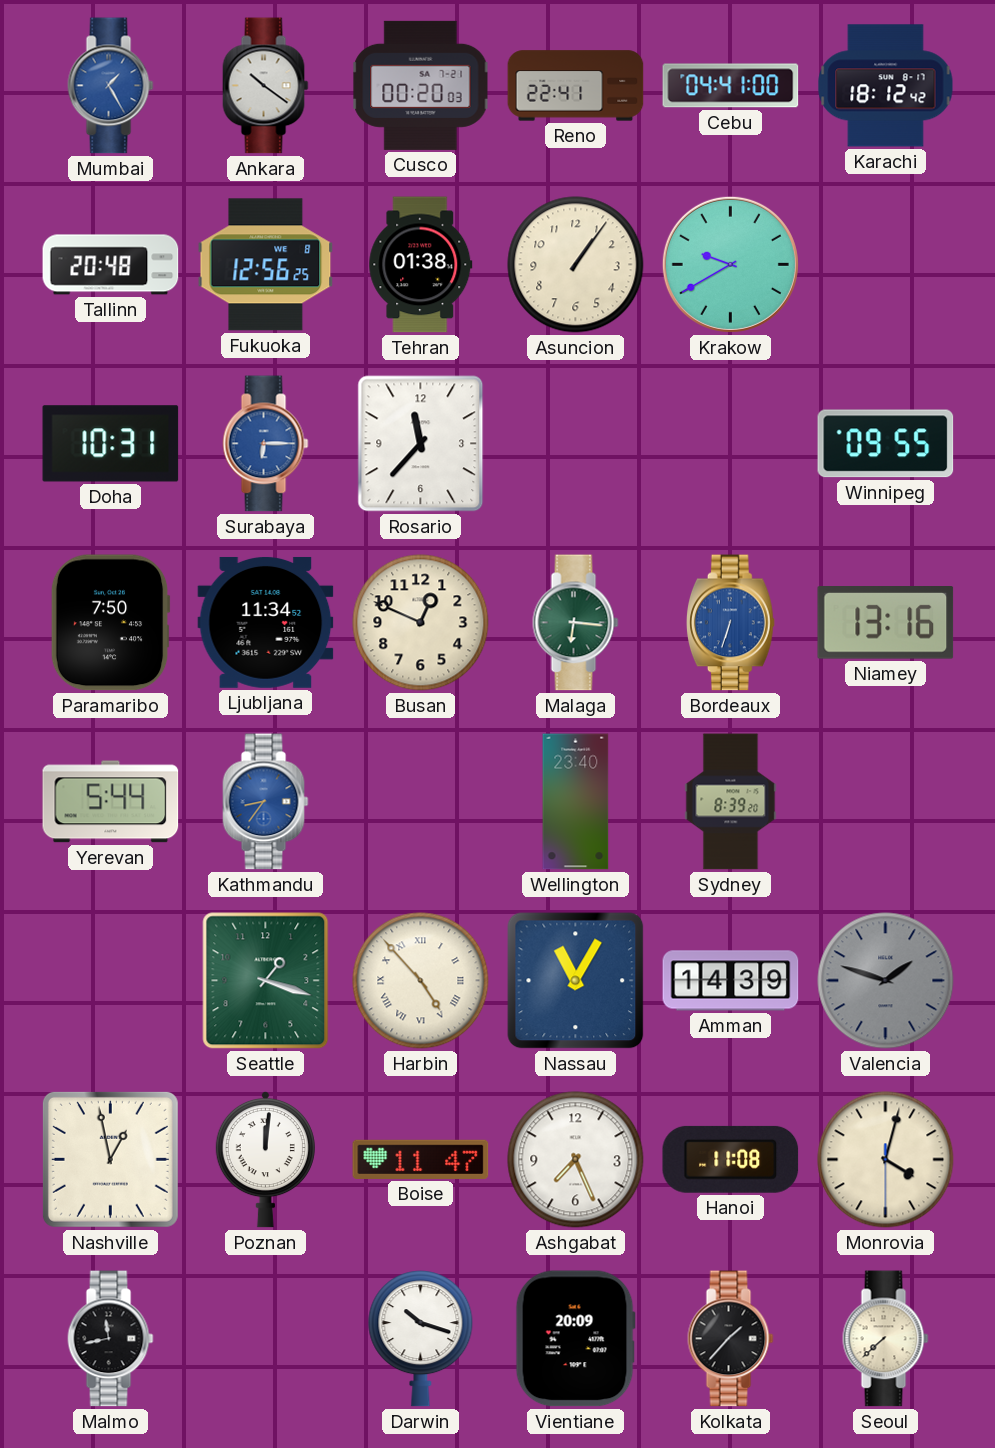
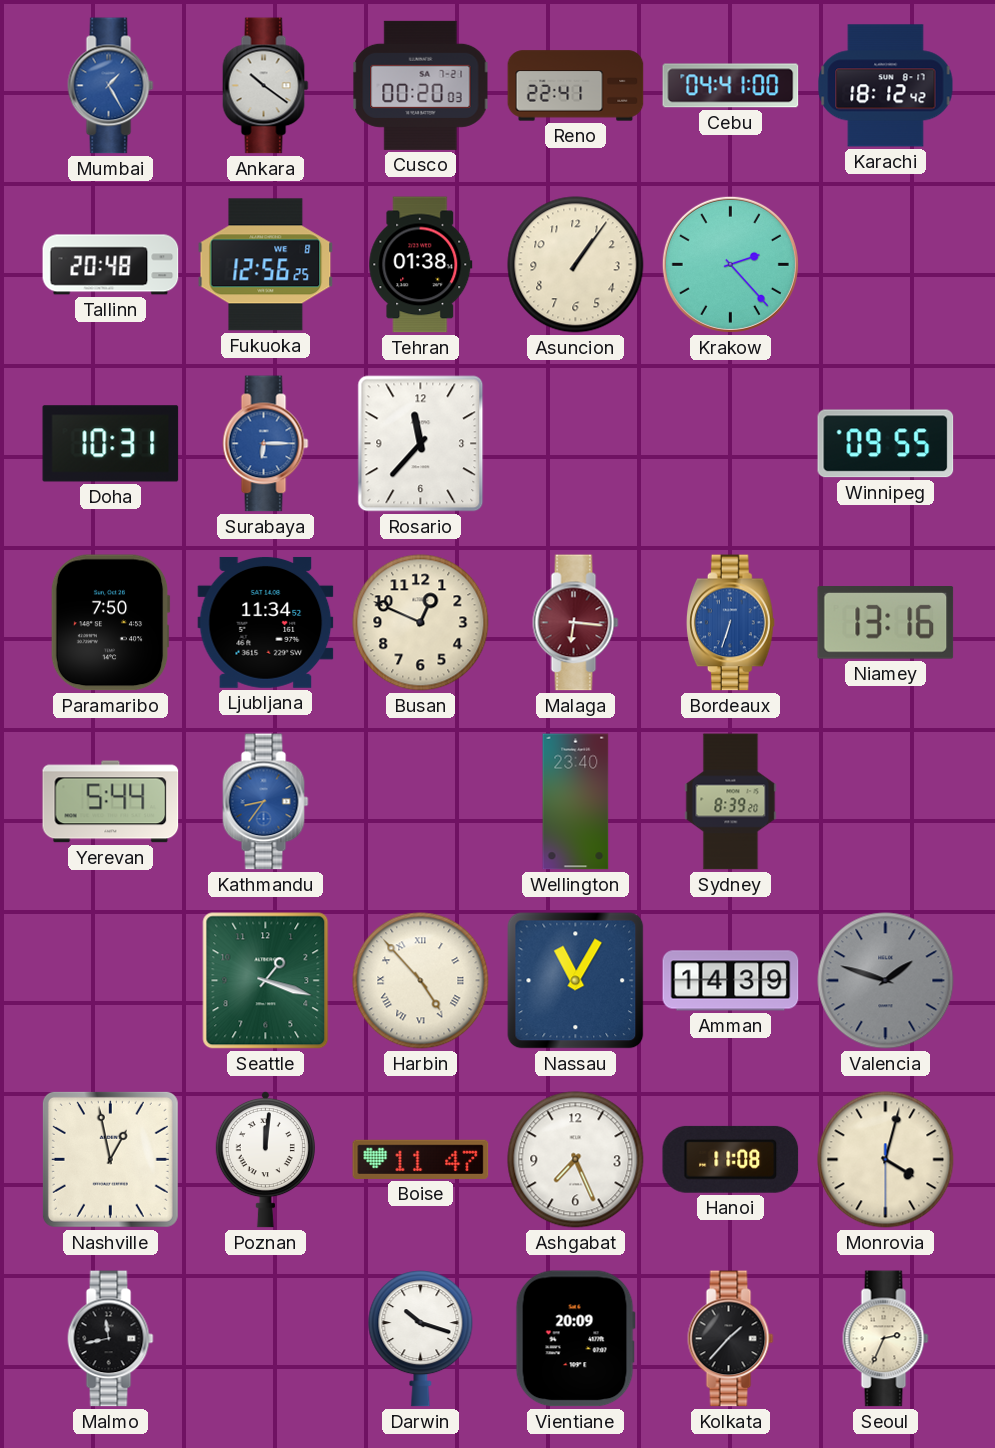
Krakow: 9:40 -> 2:23 (730, 264)
Malaga dial: green -> burgundy (576, 623)
Seoul: 7:38 -> 2:34 (886, 1339)
